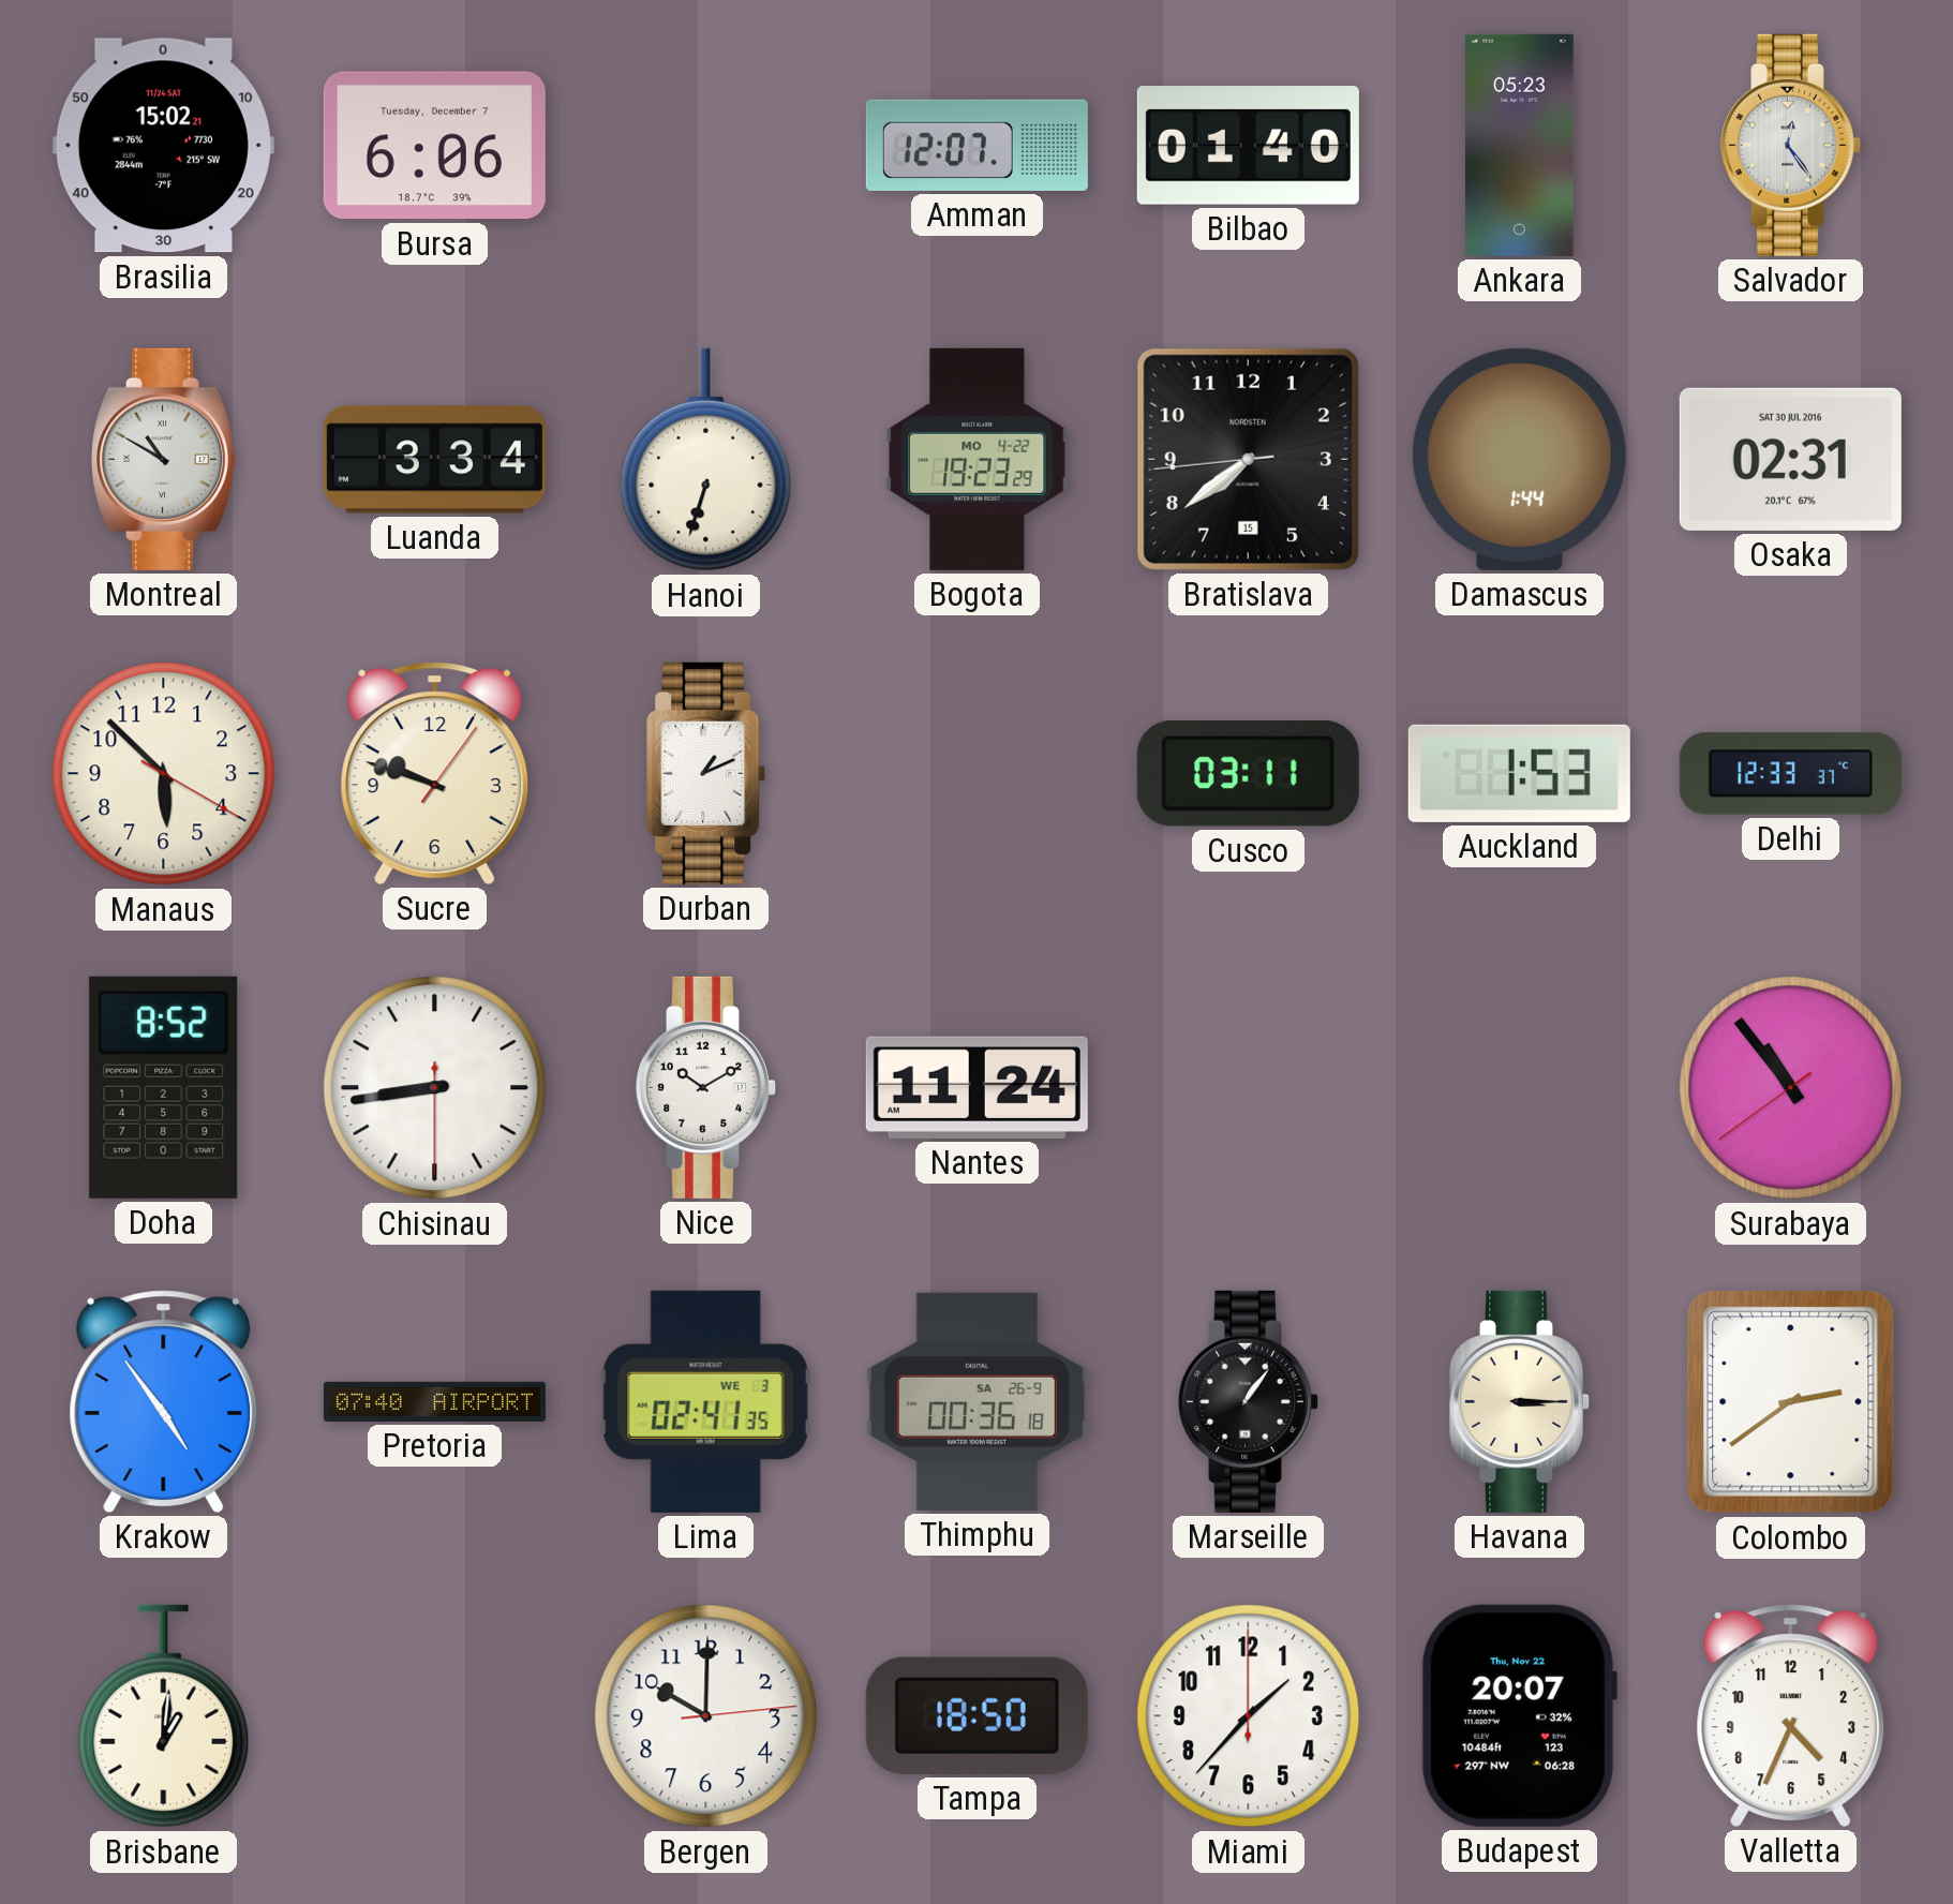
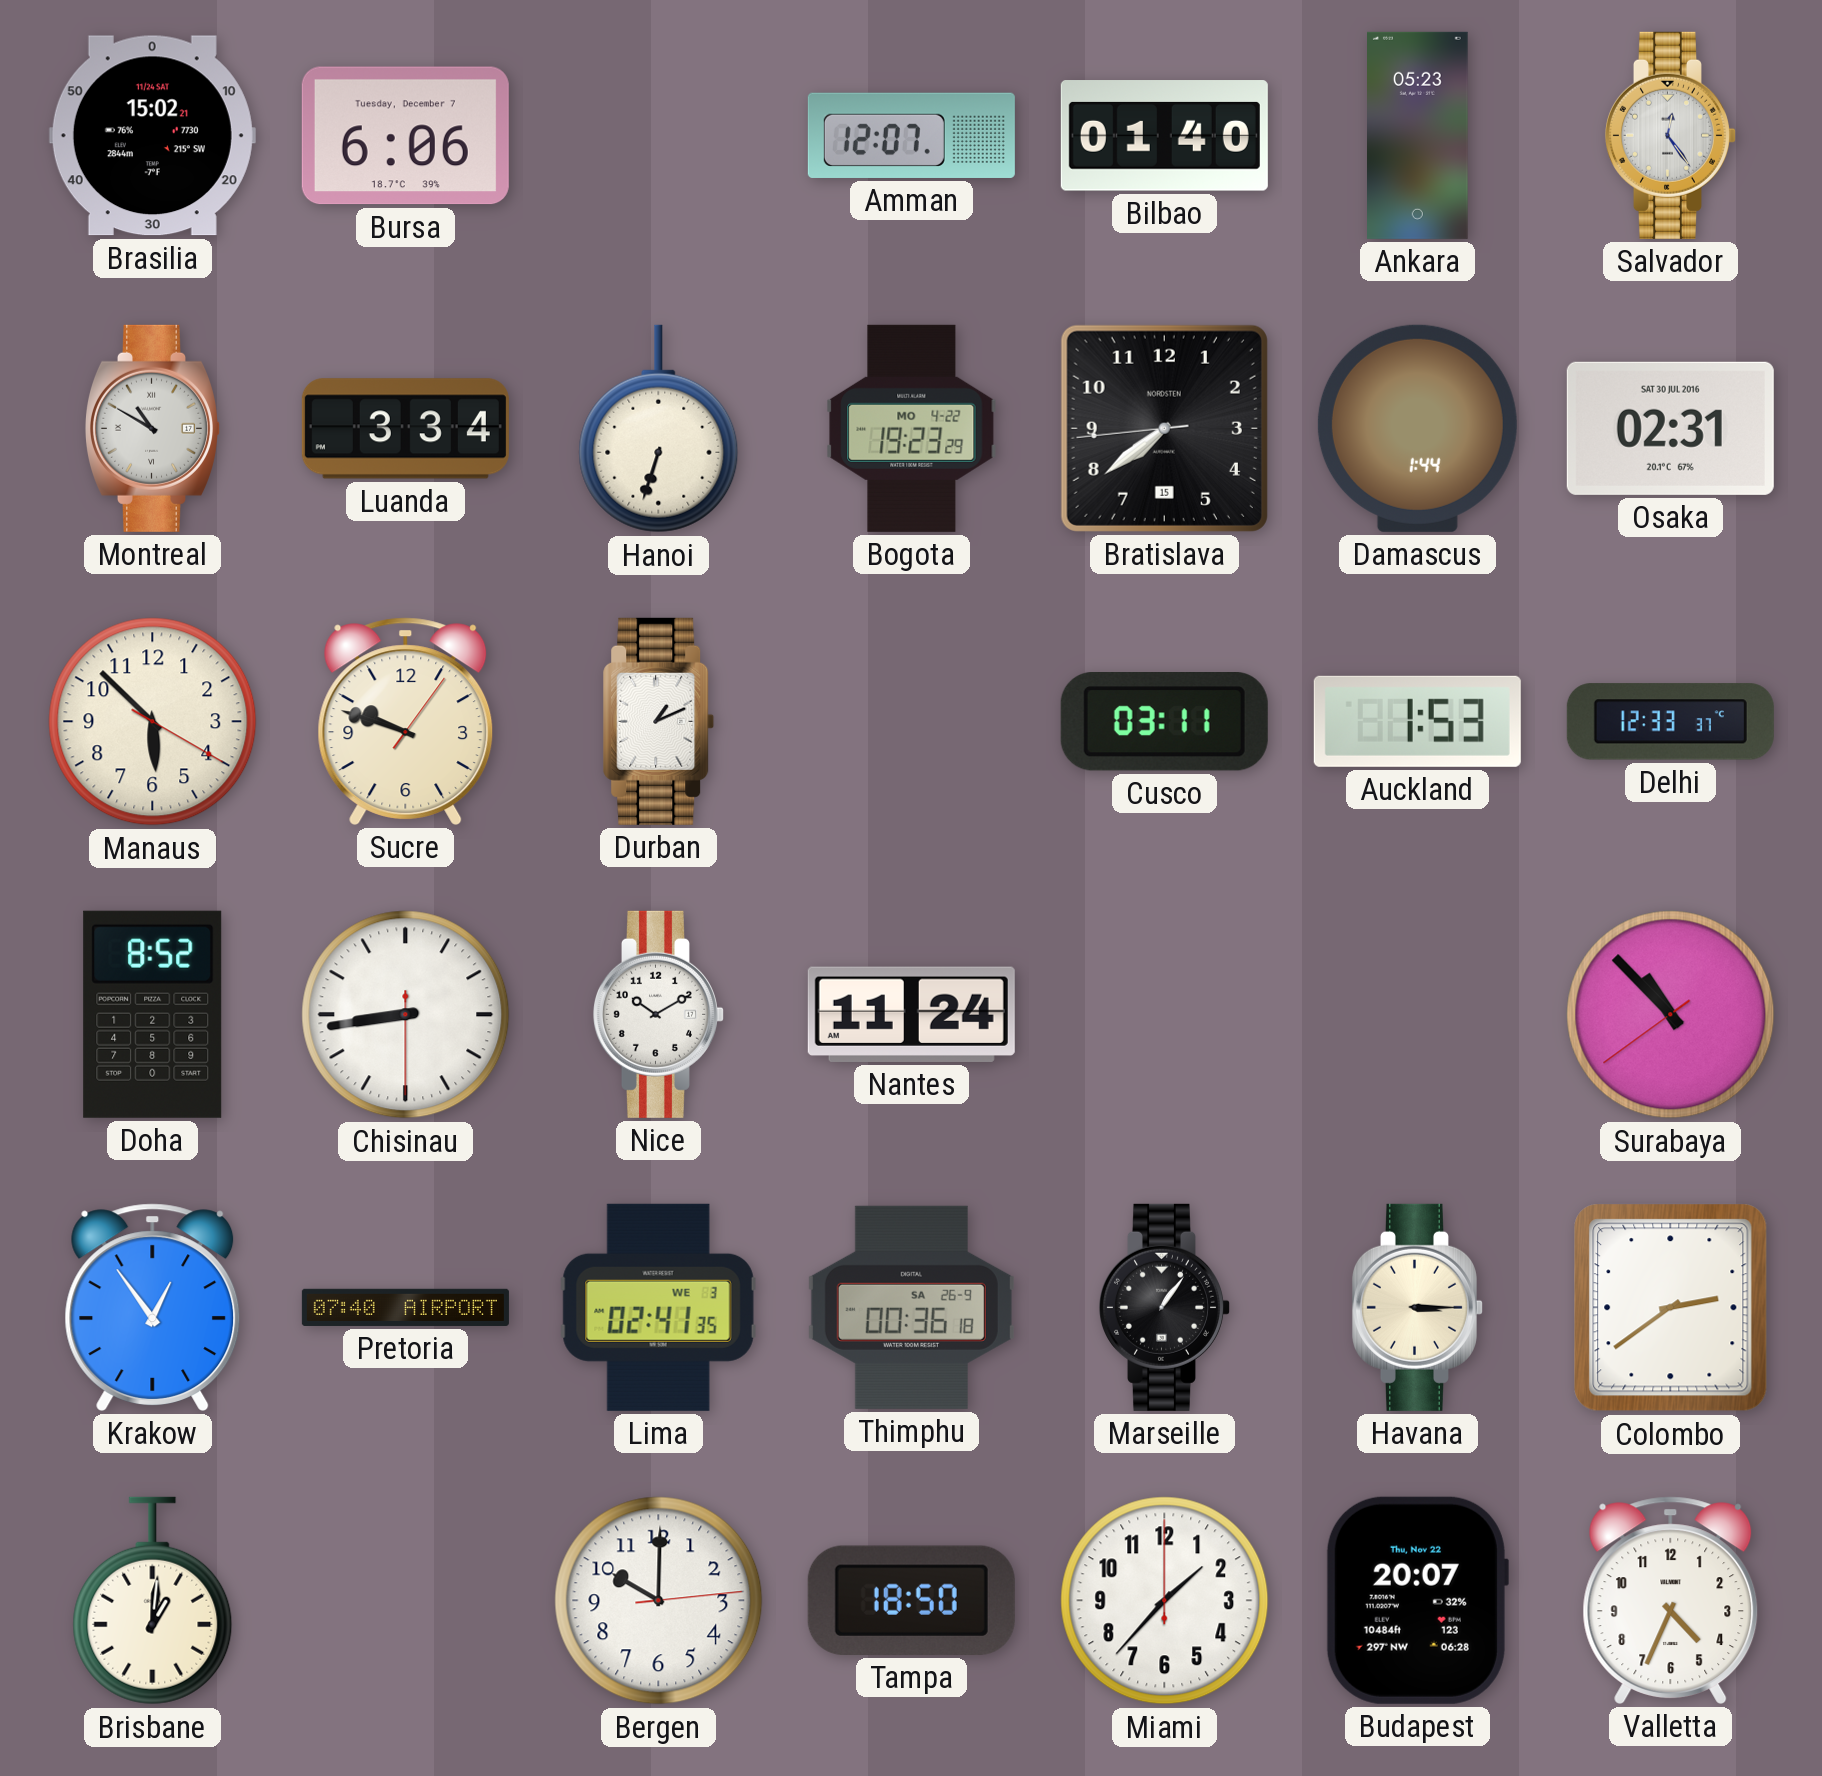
Surabaya: 10:53 -> 10:52 (1671, 1015)
Krakow: 4:54 -> 12:54 (153, 1307)
